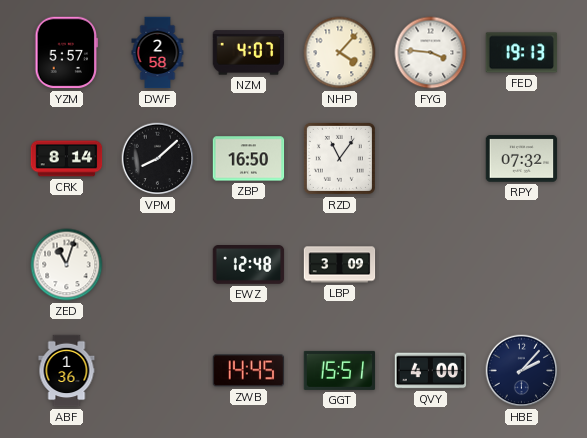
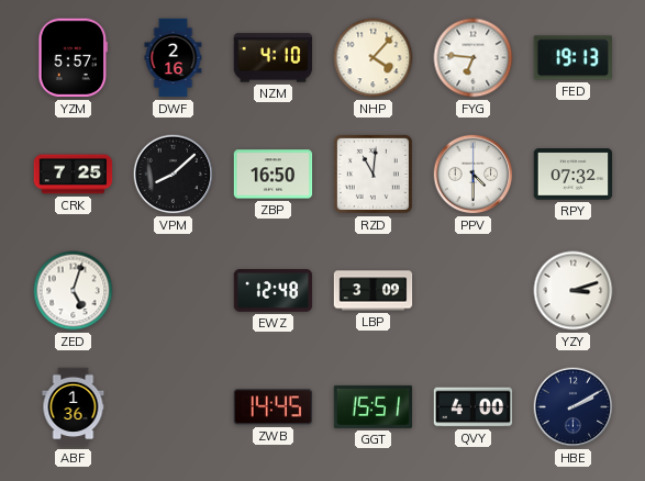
DWF: 2:58 -> 2:16 (174, 58)
NZM: 4:07 -> 4:10 (274, 58)
FYG: 3:46 -> 6:46 (474, 58)
CRK: 8:14 -> 7:25 (74, 175)
RZD: 11:06 -> 11:01 (372, 174)
PPV: none -> 4:30 (474, 175)
ZED: 11:03 -> 5:03 (74, 291)
YZY: none -> 3:12 (574, 291)
HBE: 2:07 -> 2:10 (574, 407)
